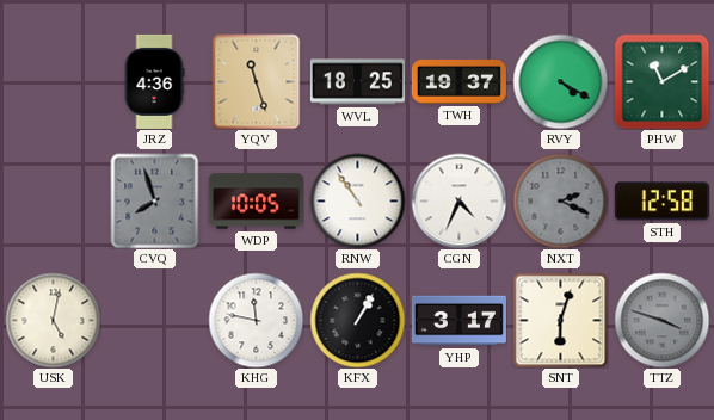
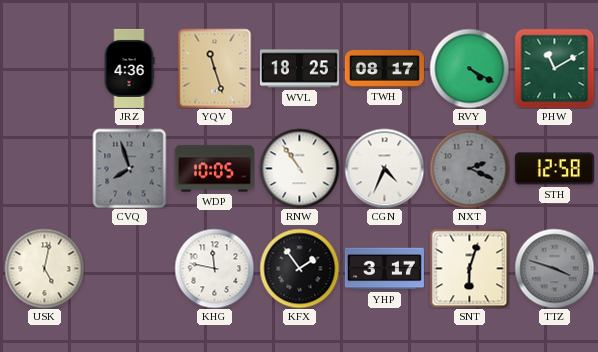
TWH: 19:37 -> 08:17 (384, 68)
KFX: 1:05 -> 1:54 (299, 268)
